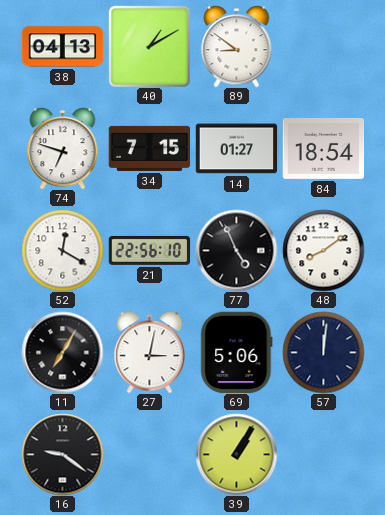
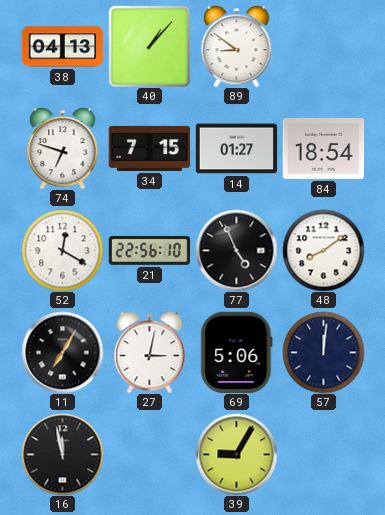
40: 1:10 -> 1:07 (149, 46)
16: 9:21 -> 11:58 (62, 454)
39: 1:05 -> 9:05 (236, 454)
